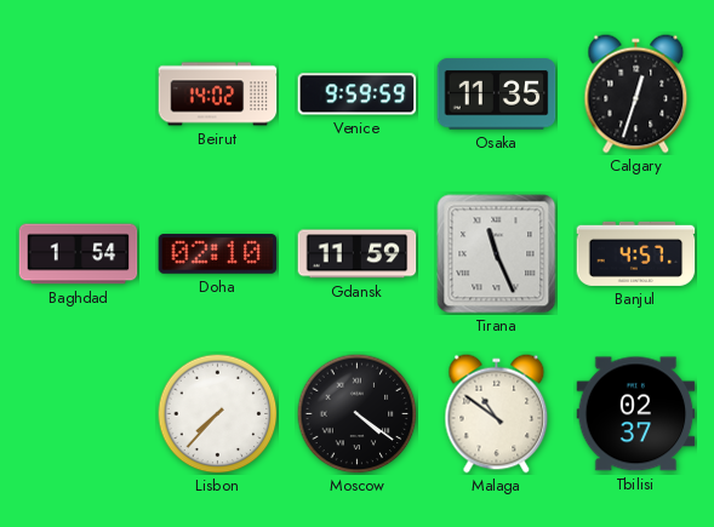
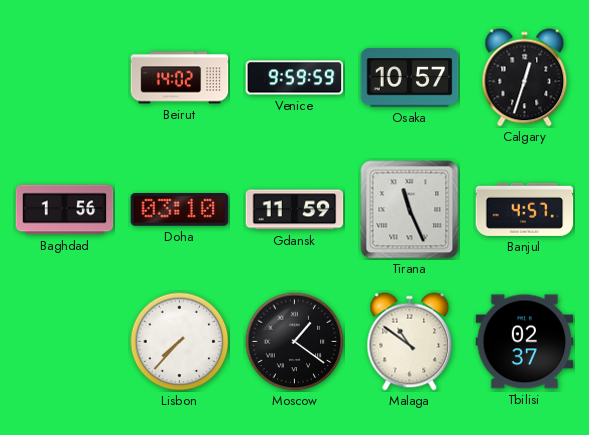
Osaka: 11:35 -> 10:57 (410, 78)
Baghdad: 1:54 -> 1:56 (65, 210)
Doha: 02:10 -> 03:10 (180, 210)
Moscow: 4:21 -> 1:21 (295, 342)
